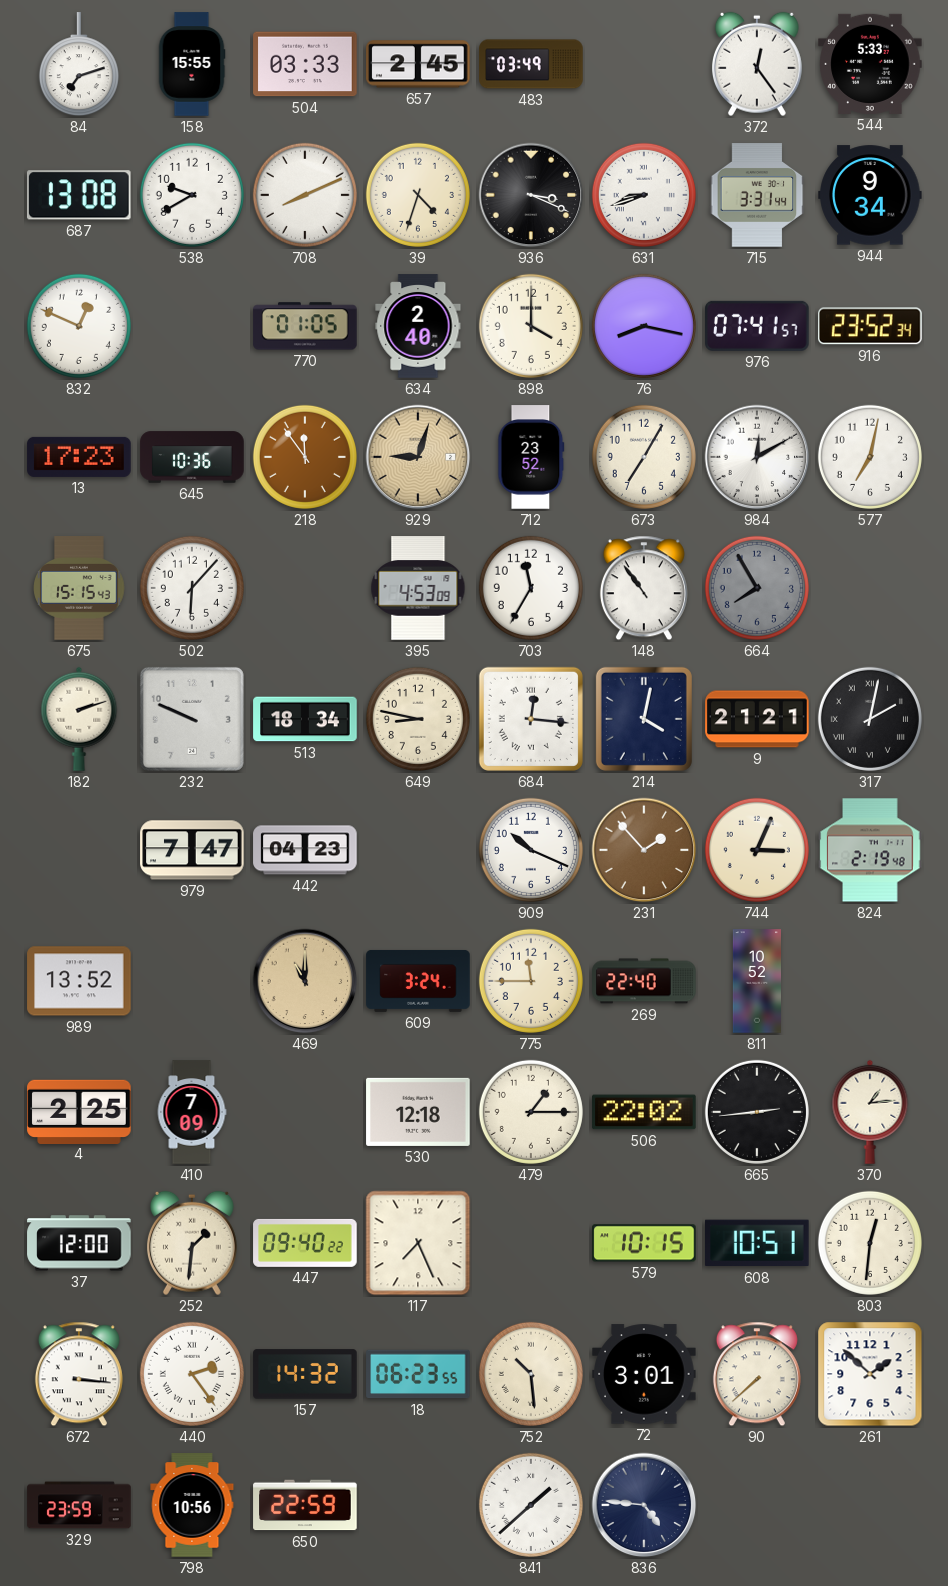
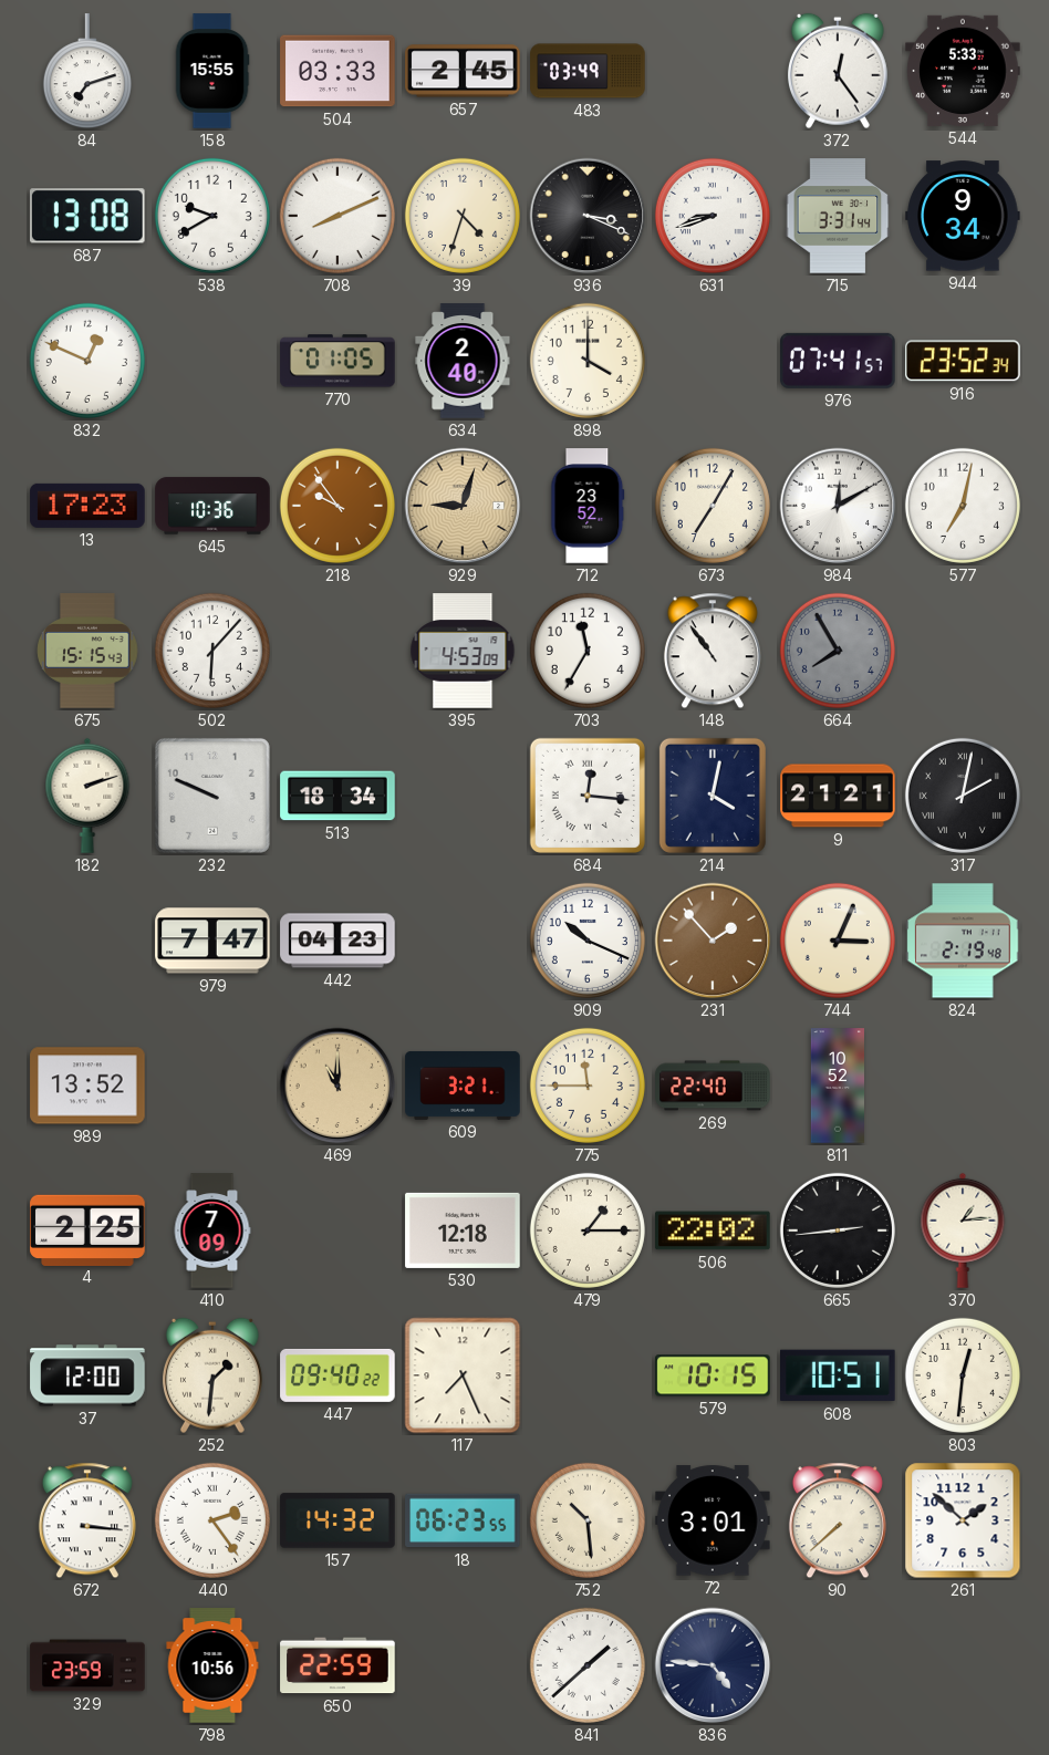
76: 8:17 -> none (644, 326)
218: 11:54 -> 9:54 (337, 506)
649: 8:47 -> none (418, 719)
609: 3:24 -> 3:21 (463, 1086)
